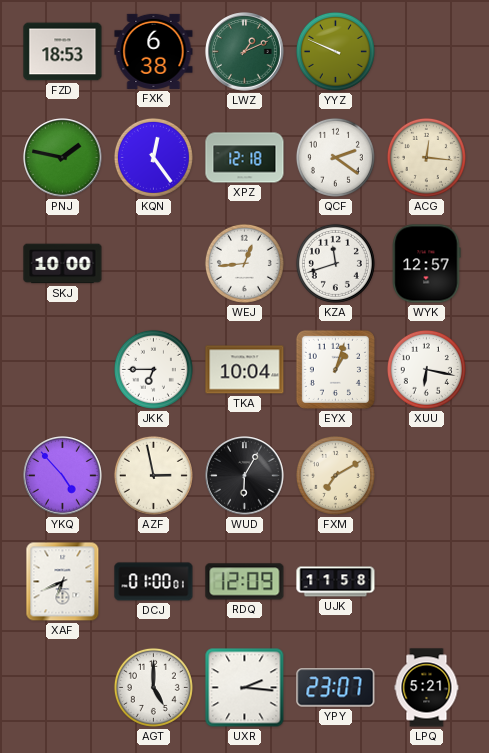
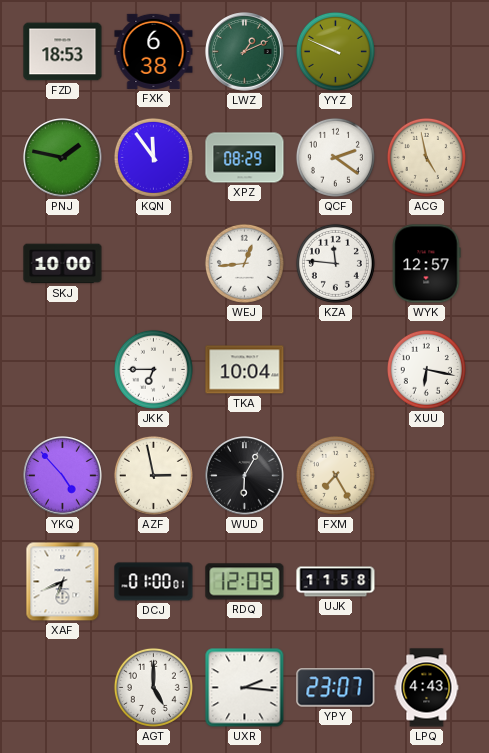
KQN: 12:24 -> 11:54 (153, 157)
XPZ: 12:18 -> 08:29 (245, 158)
ACG: 12:16 -> 4:58 (426, 157)
KZA: 11:42 -> 11:46 (335, 263)
EYX: 1:03 -> none (335, 369)
FXM: 7:10 -> 7:25 (335, 475)
LPQ: 5:21 -> 4:43 (427, 688)
